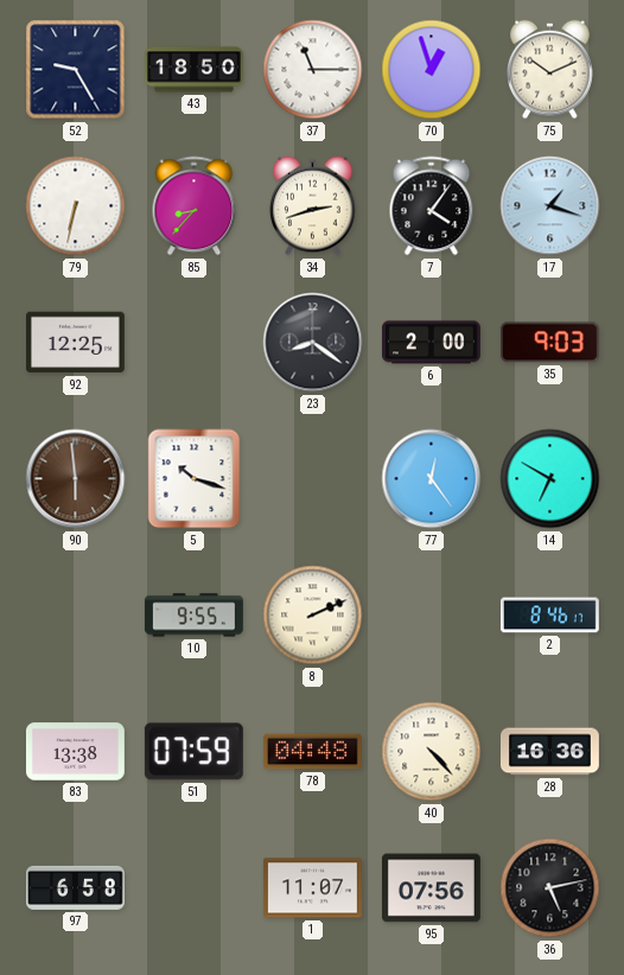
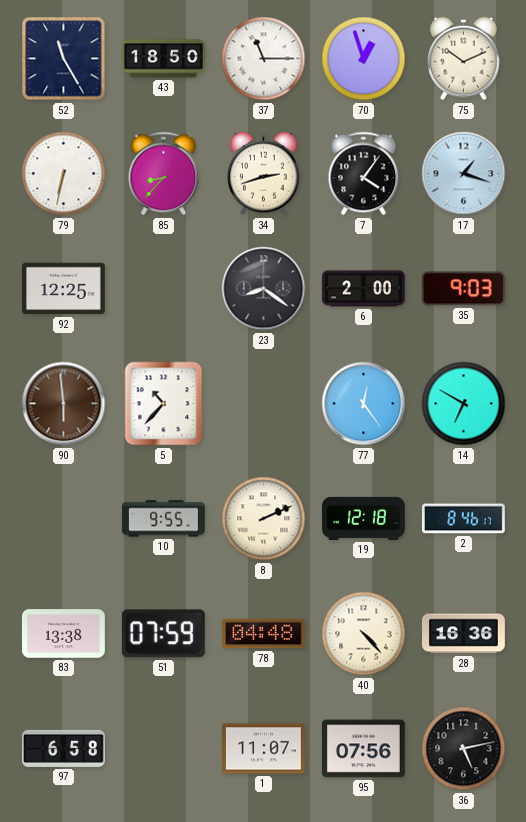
52: 9:25 -> 11:25 (64, 59)
5: 10:18 -> 10:37 (164, 404)
19: none -> 12:18 (364, 518)
